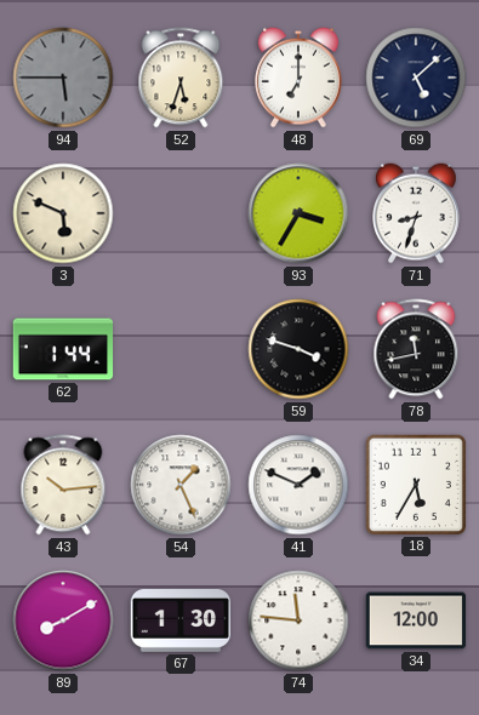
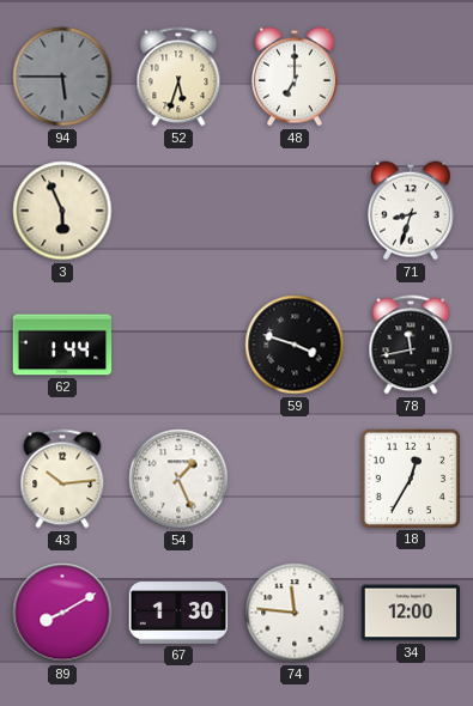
69: 5:08 -> none (416, 78)
3: 5:49 -> 5:56 (62, 211)
93: 3:35 -> none (298, 213)
41: 1:49 -> none (298, 485)
18: 5:35 -> 12:35 (410, 477)
